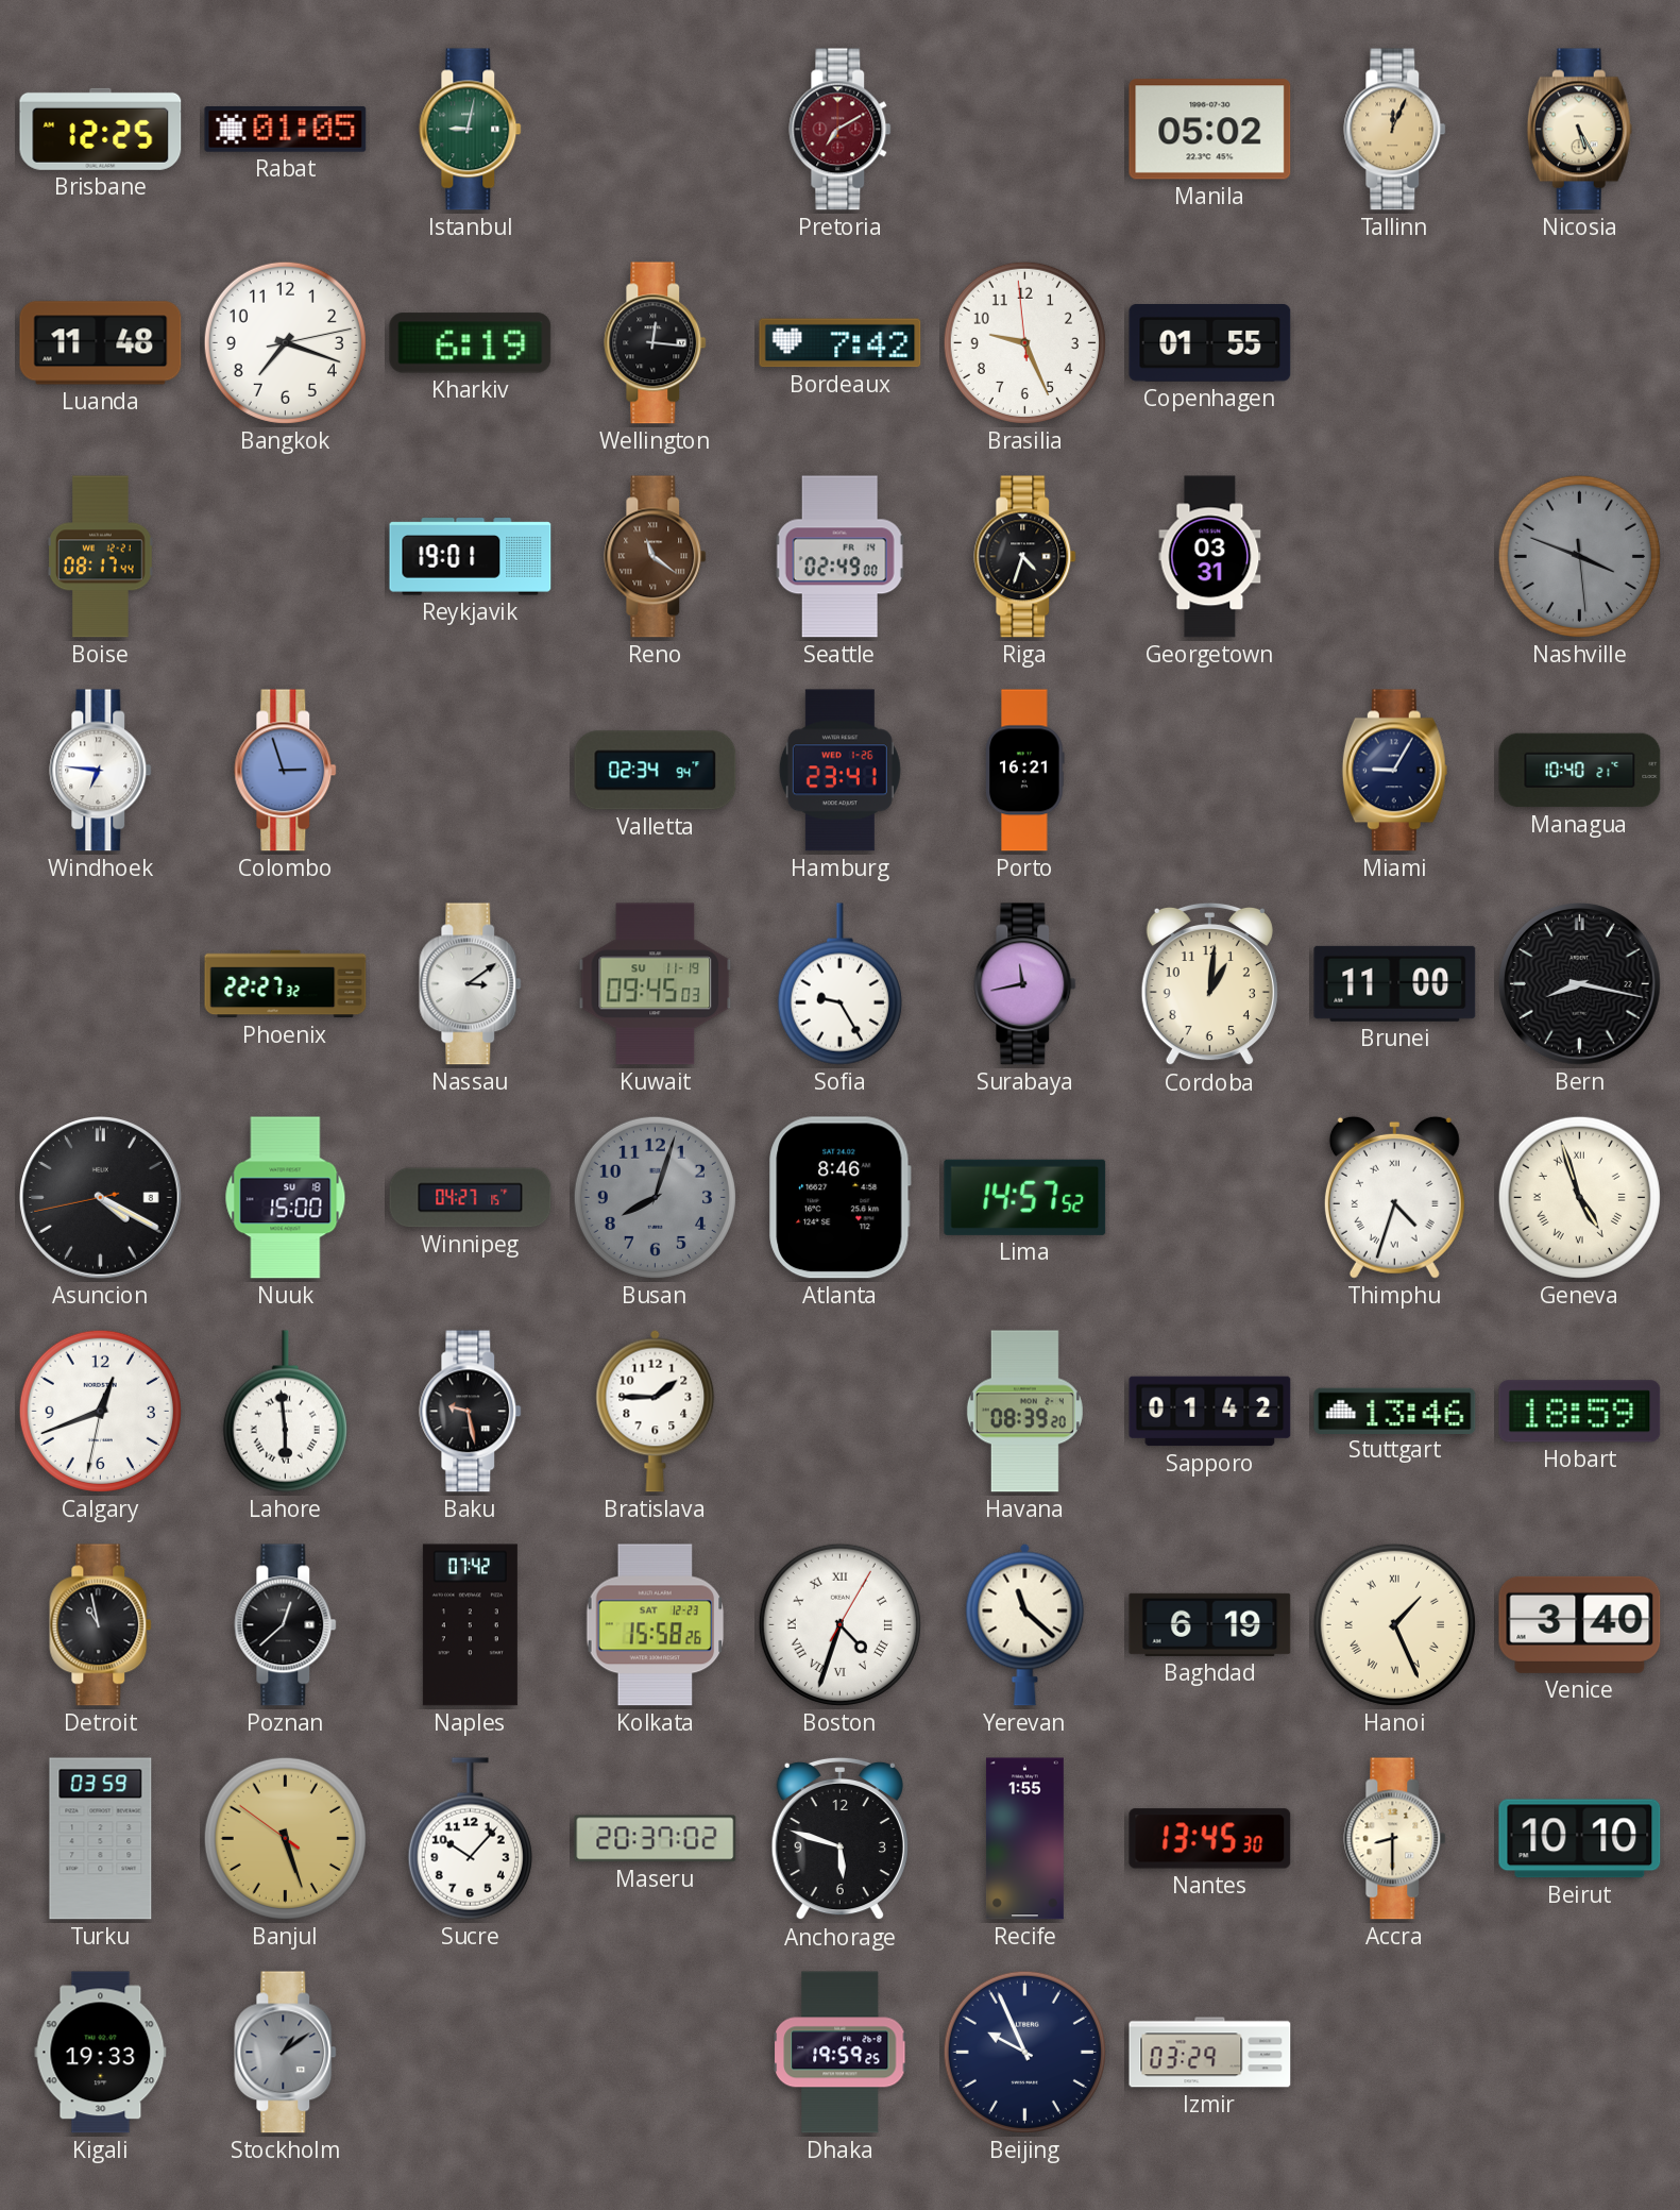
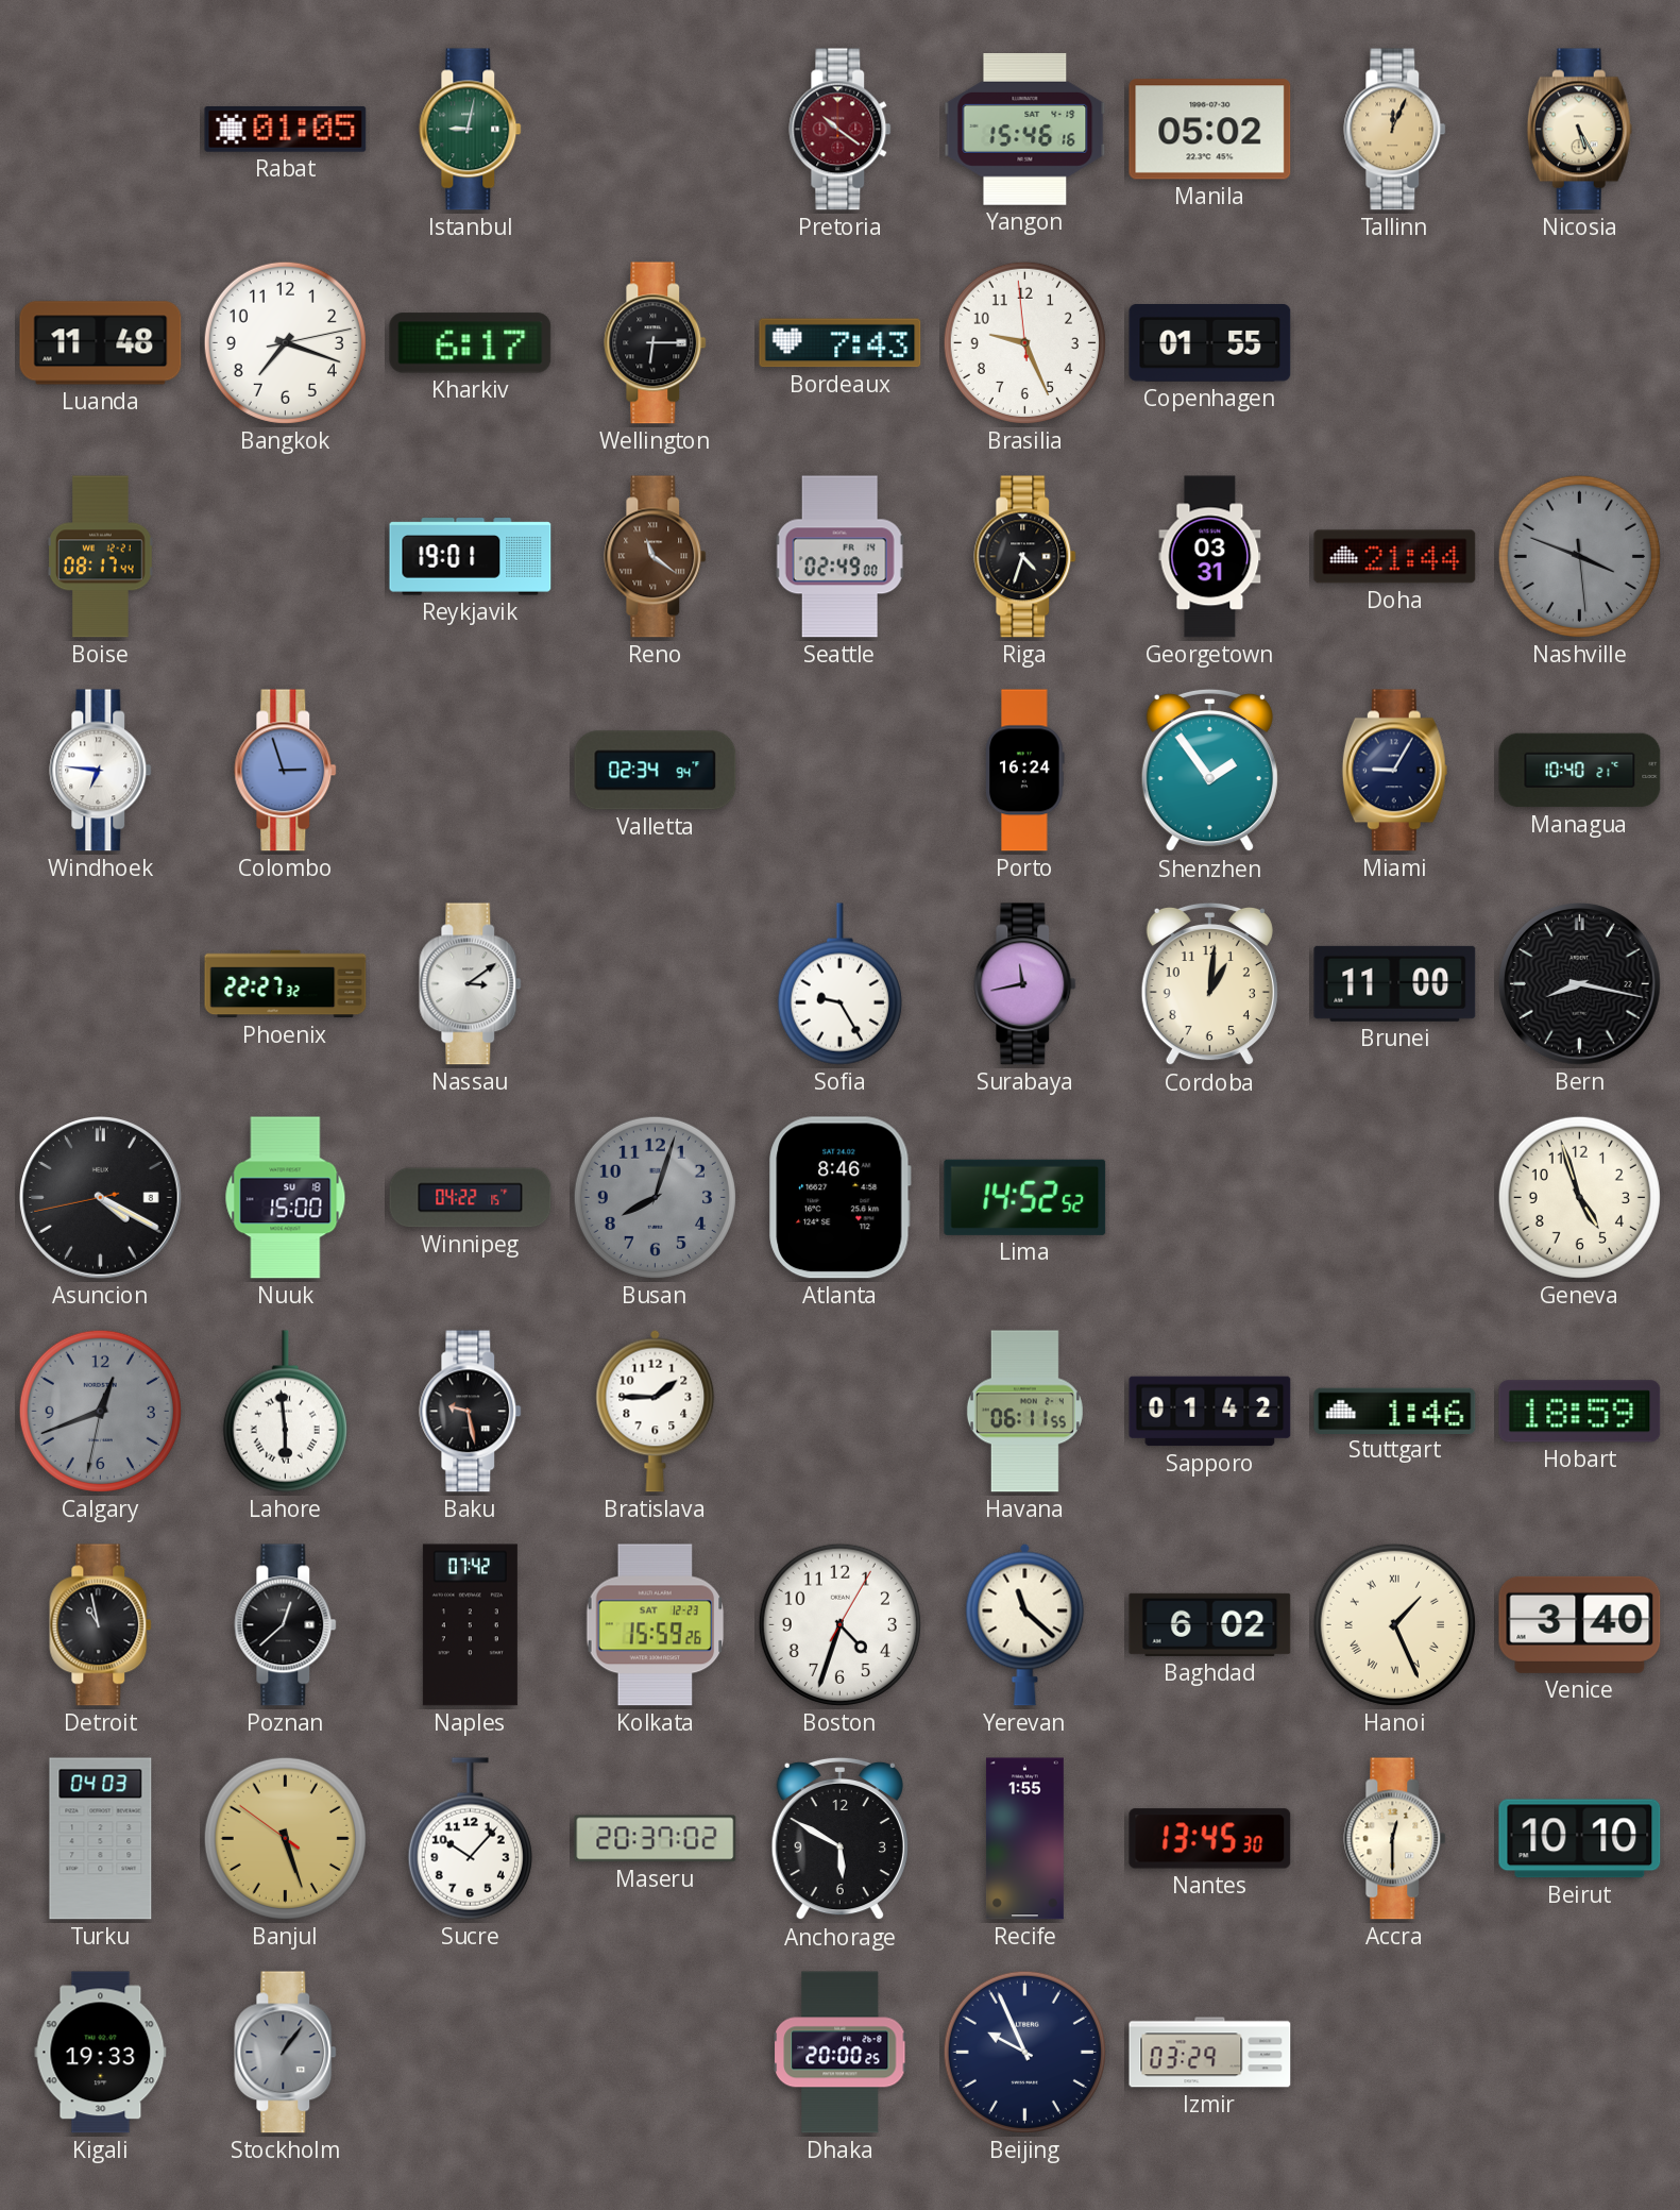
Brisbane: 12:25 -> none (101, 129)
Pretoria: 7:10 -> 10:21 (841, 130)
Yangon: none -> 15:46 (1025, 130)
Kharkiv: 6:19 -> 6:17 (471, 343)
Wellington: 12:16 -> 6:15 (656, 343)
Bordeaux: 7:42 -> 7:43 (841, 343)
Doha: none -> 21:44 (1395, 557)
Hamburg: 23:41 -> none (839, 771)
Porto: 16:21 -> 16:24 (1025, 771)
Shenzhen: none -> 1:54 (1209, 771)
Kuwait: 09:45 -> none (656, 984)
Winnipeg: 04:27 -> 04:22 (471, 1198)
Lima: 14:57 -> 14:52 (1025, 1197)
Thimphu: 4:33 -> none (1394, 1197)
Geneva numerals: Roman -> Arabic (1579, 1197)
Calgary dial: white -> grey (100, 1411)
Havana: 08:39 -> 06:11 (1024, 1412)
Stuttgart: 13:46 -> 1:46 (1395, 1411)
Kolkata: 15:58 -> 15:59 (656, 1625)
Boston numerals: Roman -> Arabic (839, 1624)
Baghdad: 6:19 -> 6:02 (1210, 1624)
Turku: 03:59 -> 04:03 (101, 1839)
Anchorage: 5:48 -> 5:50 (839, 1839)
Accra: 8:30 -> 12:30 (1395, 1839)
Stockholm: 1:09 -> 1:06 (286, 2053)
Dhaka: 19:59 -> 20:00 (841, 2053)
